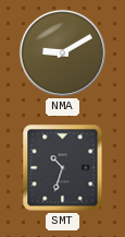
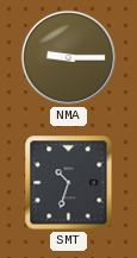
NMA: 9:10 -> 9:15 (68, 57)
